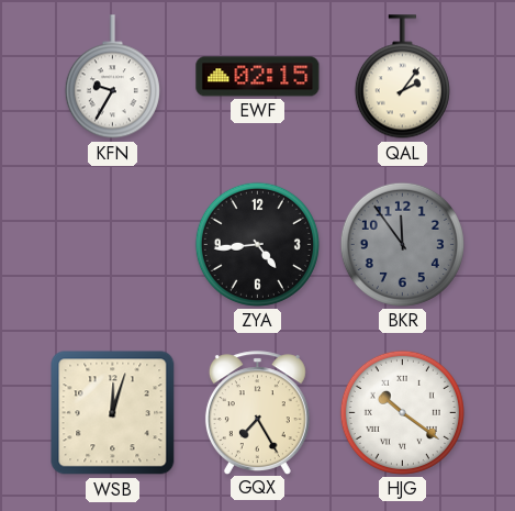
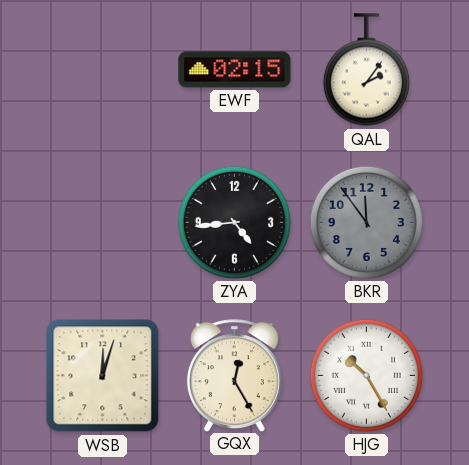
KFN: 9:35 -> none (112, 77)
GQX: 7:25 -> 12:25 (234, 375)
HJG: 10:21 -> 10:25 (366, 375)
